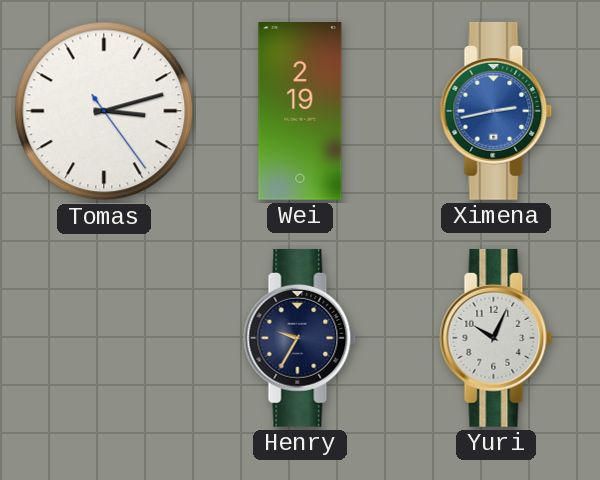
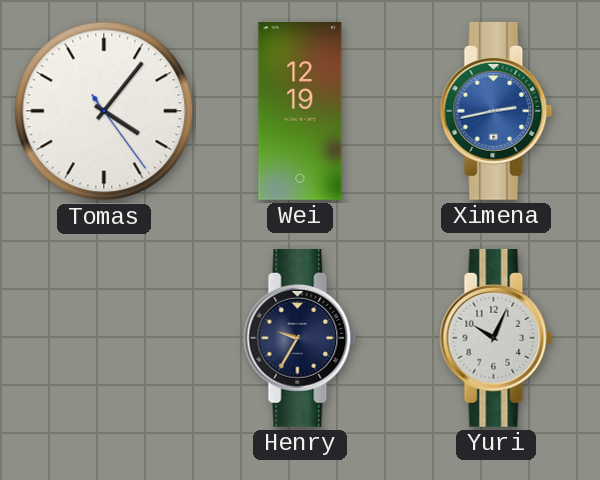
Tomas: 3:12 -> 4:06 (104, 111)
Wei: 2:19 -> 12:19 (300, 112)
